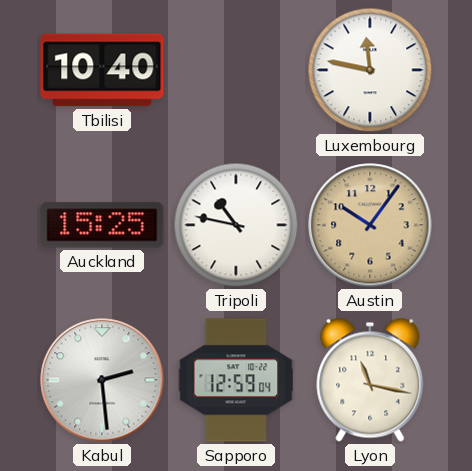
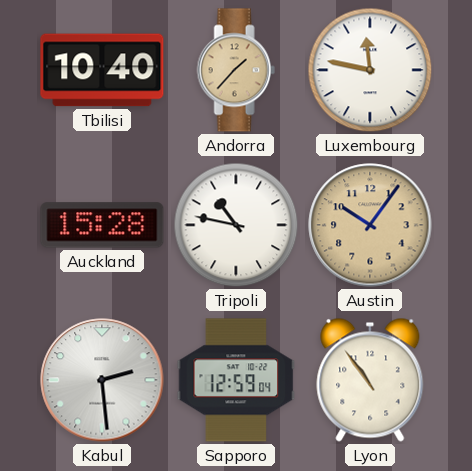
Andorra: none -> 1:37 (236, 70)
Auckland: 15:25 -> 15:28 (102, 225)
Lyon: 11:17 -> 10:54 (370, 380)
